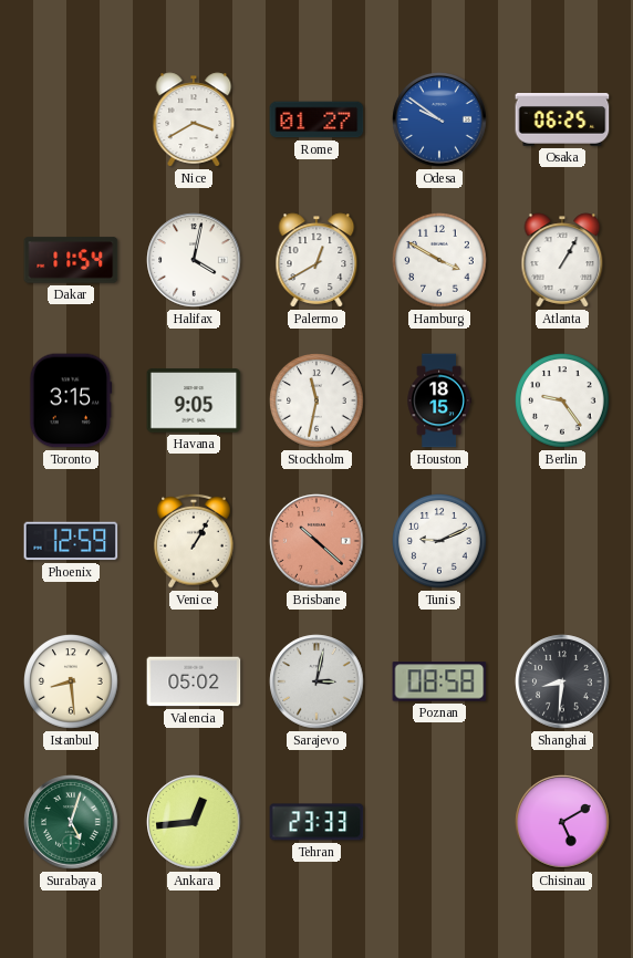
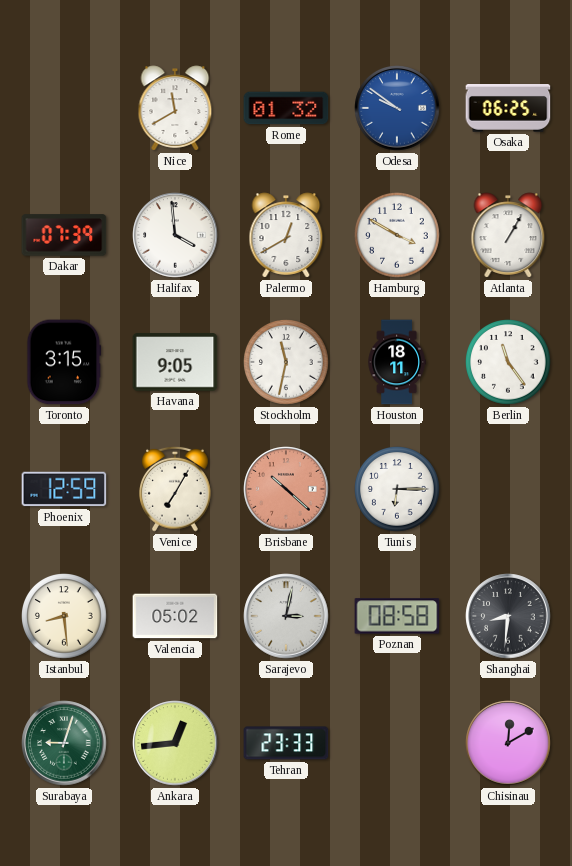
Nice: 3:40 -> 11:40 (175, 108)
Rome: 01:27 -> 01:32 (286, 108)
Dakar: 11:54 -> 07:39 (64, 235)
Halifax: 4:02 -> 3:59 (175, 235)
Houston: 18:15 -> 18:11 (397, 362)
Berlin: 9:24 -> 11:24 (508, 362)
Venice: 1:05 -> 7:05 (176, 489)
Tunis: 9:11 -> 6:15 (397, 489)
Surabaya: 5:03 -> 9:03 (64, 743)
Chisinau: 5:10 -> 12:10 (508, 743)
